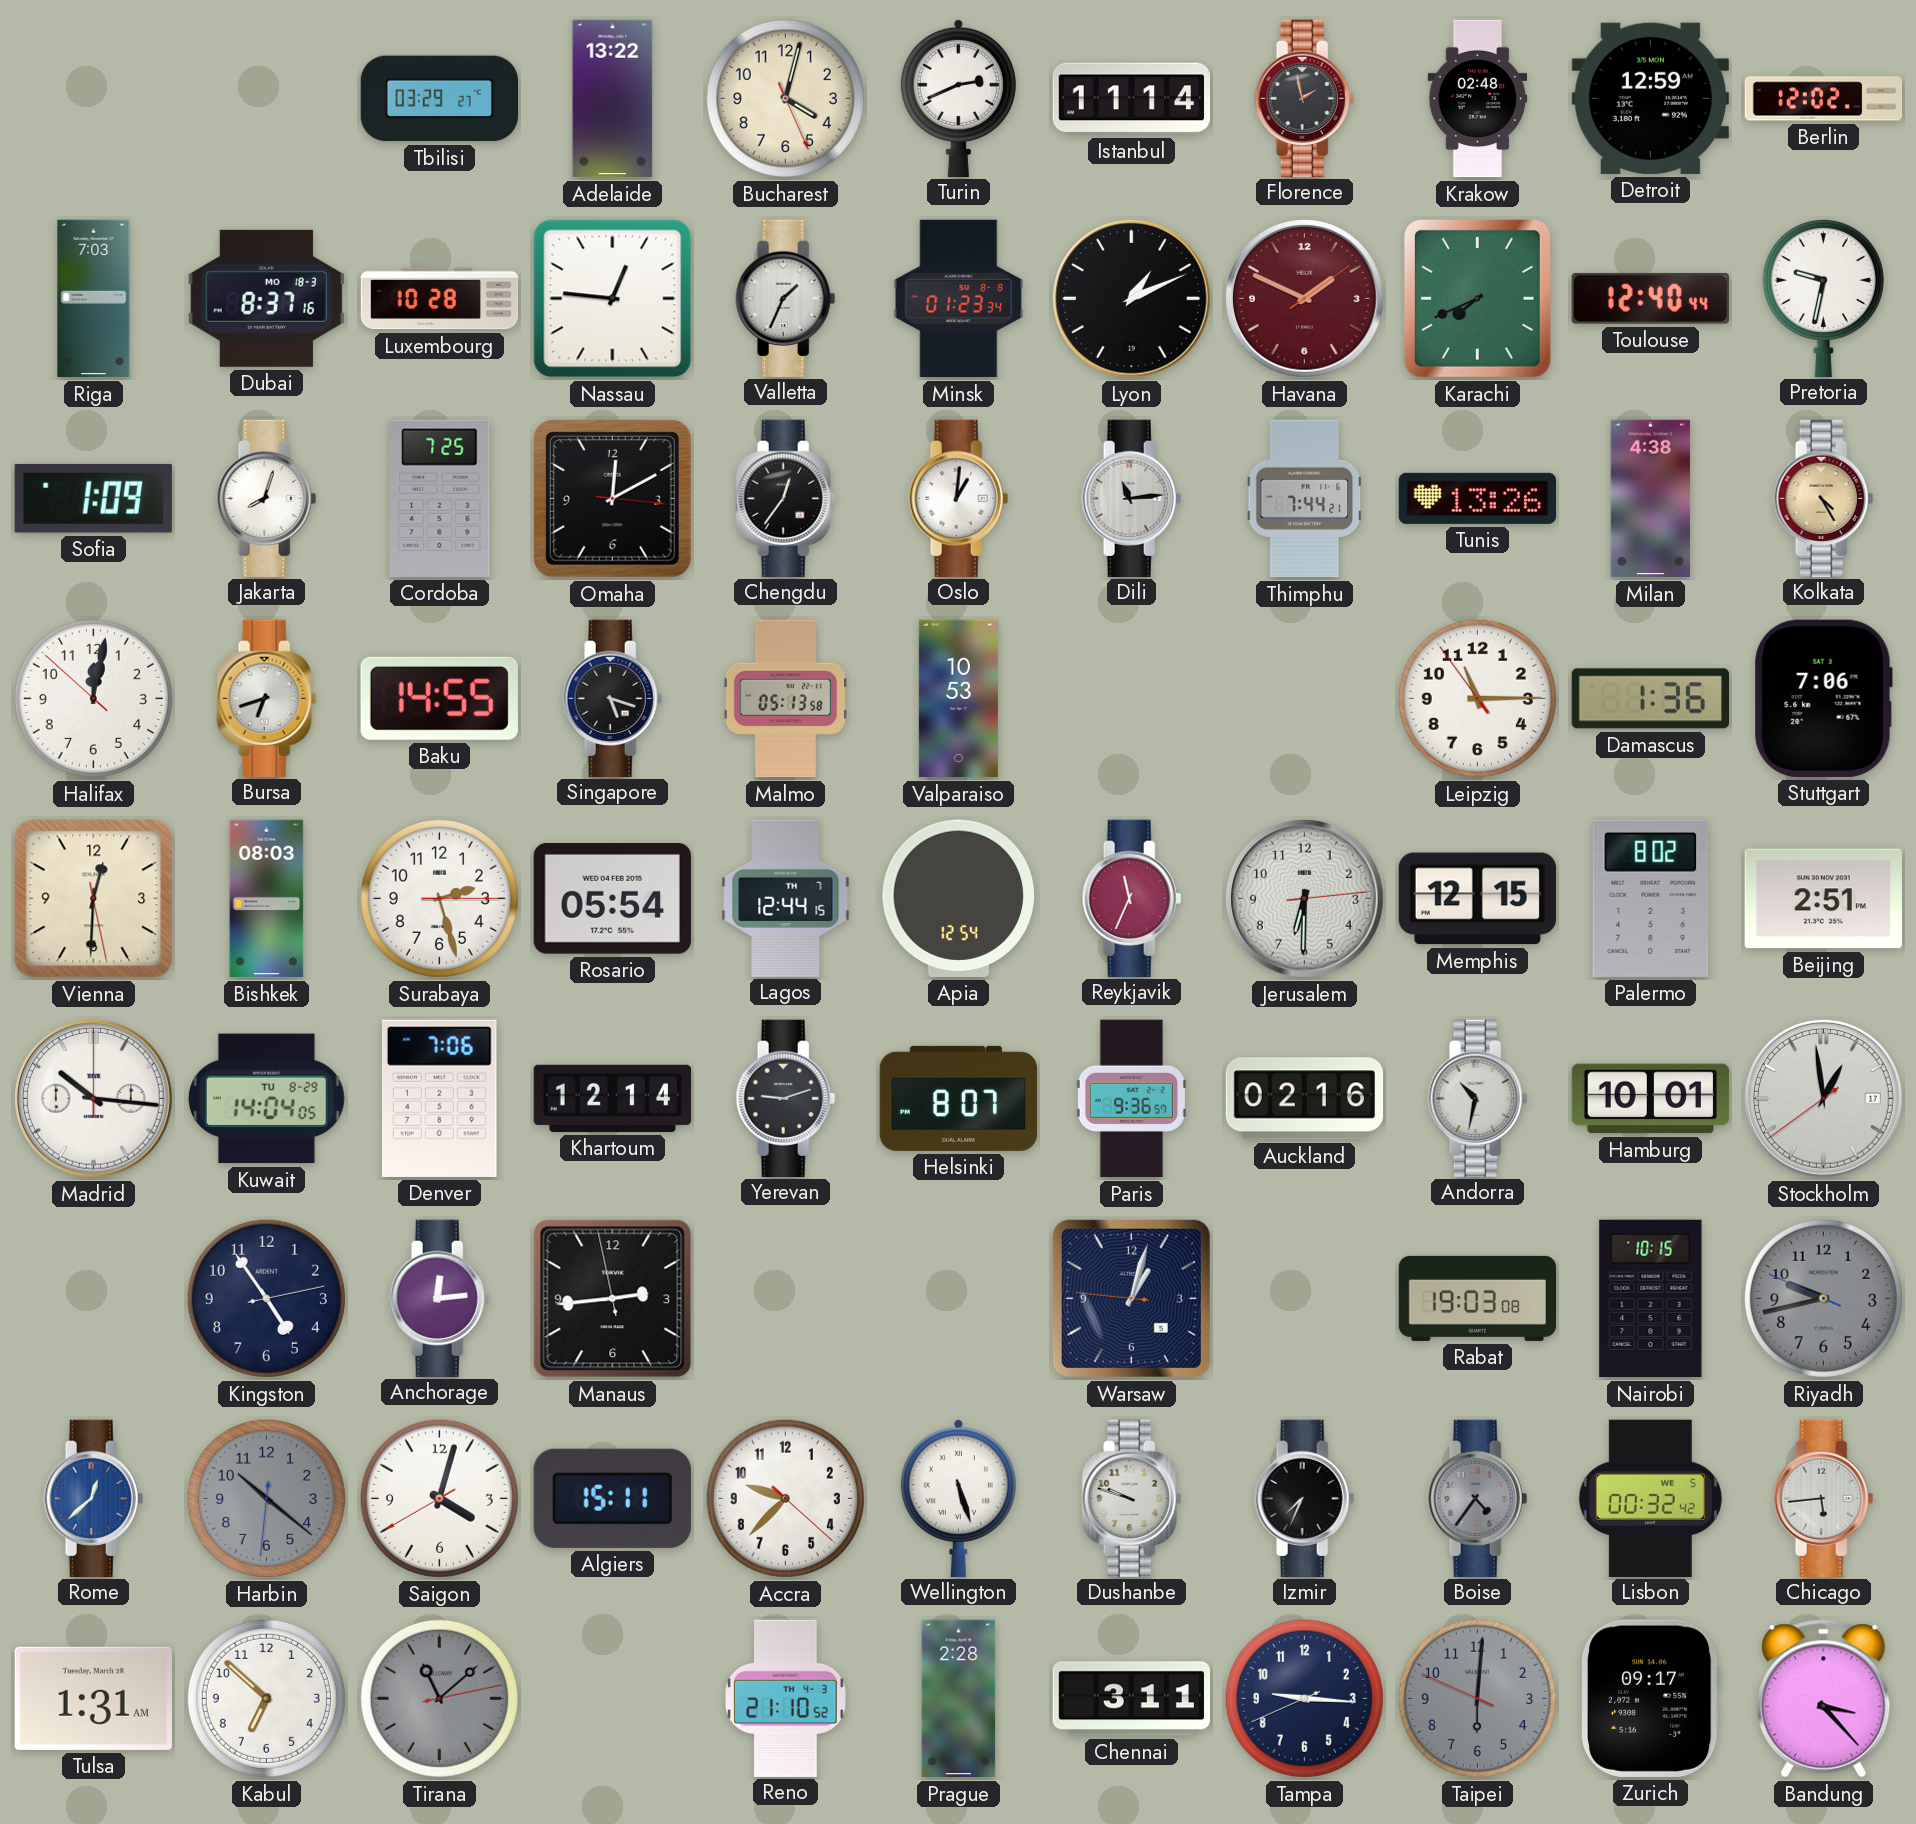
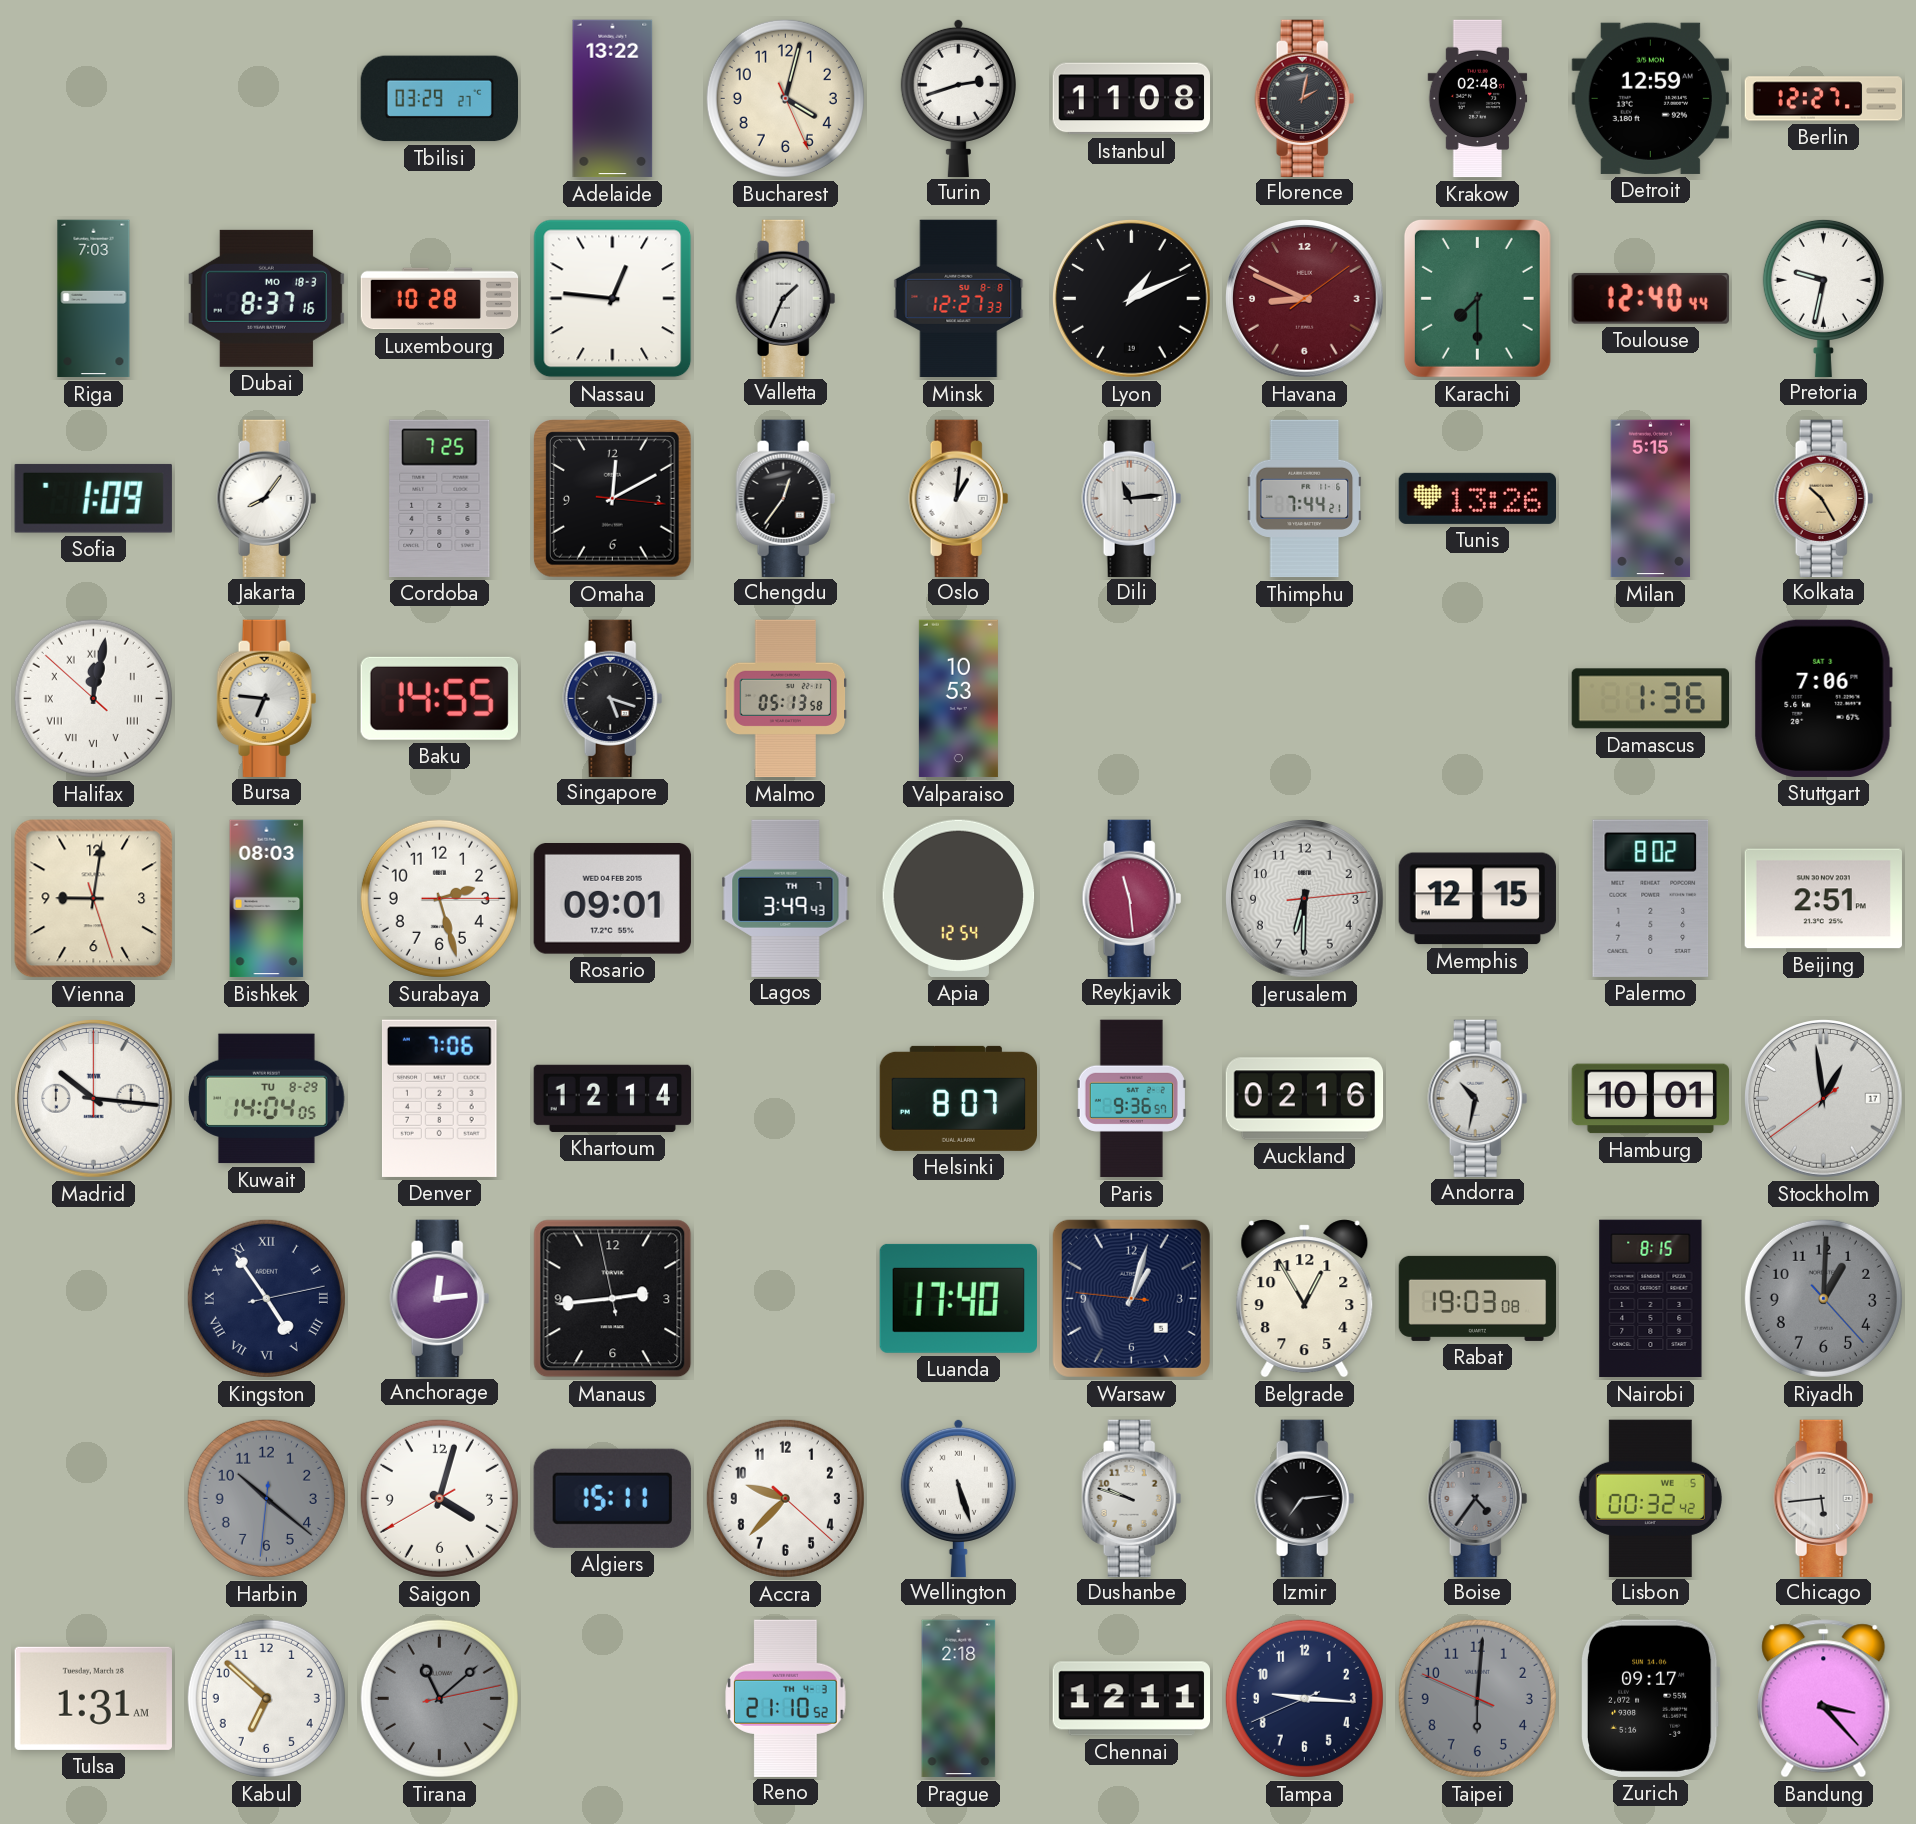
Turin: 2:41 -> 2:42 (958, 97)
Istanbul: 11:14 -> 11:08 (1132, 99)
Florence: 1:58 -> 2:02 (1305, 98)
Berlin: 12:02 -> 12:27 (1824, 99)
Minsk: 01:23 -> 12:27 (959, 299)
Havana: 1:49 -> 8:49 (1305, 299)
Karachi: 7:41 -> 7:30 (1477, 298)
Jakarta: 8:03 -> 8:06 (267, 498)
Milan: 4:38 -> 5:15 (1651, 499)
Kolkata: 4:25 -> 10:25 (1824, 498)
Halifax numerals: Arabic -> Roman (93, 698)
Bursa: 6:42 -> 6:46 (267, 698)
Leipzig: 11:14 -> none (1477, 698)
Vienna: 12:30 -> 9:01 (94, 899)
Rosario: 05:54 -> 09:01 (612, 899)
Lagos: 12:44 -> 3:49 (786, 898)
Reykjavik: 11:34 -> 11:29 (1132, 898)
Yerevan: 9:12 -> none (786, 1098)
Kingston numerals: Arabic -> Roman (266, 1298)
Luanda: none -> 17:40 (958, 1298)
Belgrade: none -> 12:55 (1305, 1299)
Nairobi: 10:15 -> 8:15 (1651, 1299)
Riyadh: 9:42 -> 1:00 (1823, 1298)
Rome: 12:38 -> none (94, 1498)
Izmir: 7:34 -> 7:14 (1305, 1498)
Prague: 2:28 -> 2:18 (959, 1699)
Chennai: 3:11 -> 12:11 (1131, 1699)
